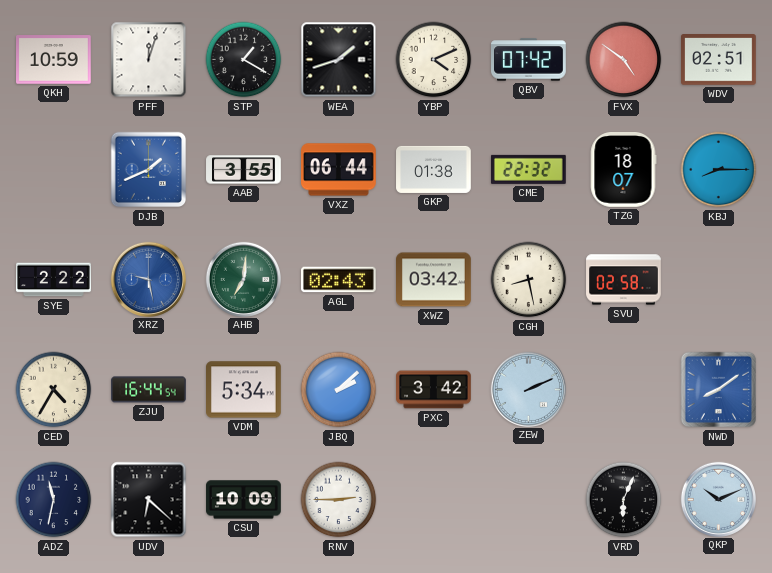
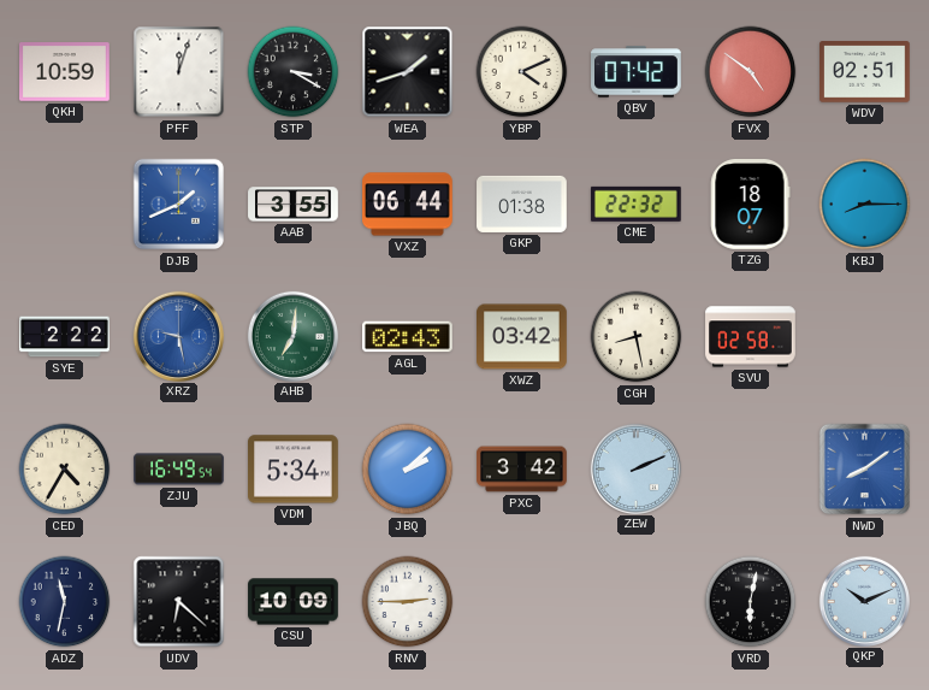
STP: 1:20 -> 3:20 (294, 72)
ZJU: 16:44 -> 16:49 (179, 470)
VRD: 6:04 -> 6:02 (751, 602)
